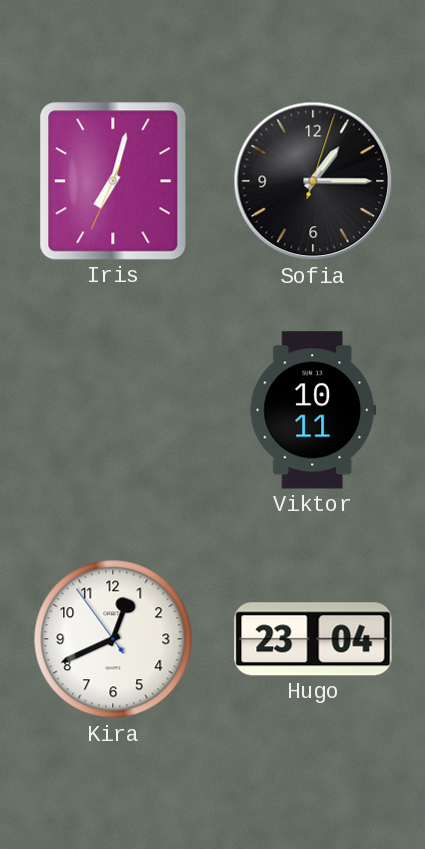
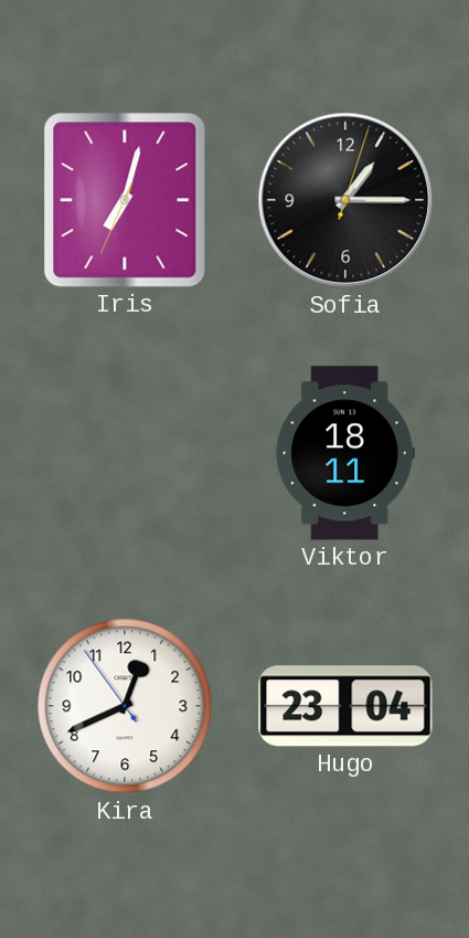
Viktor: 10:11 -> 18:11 (344, 453)
